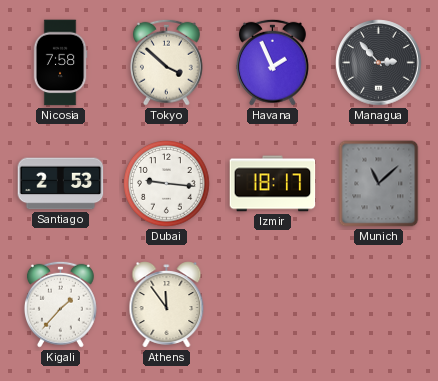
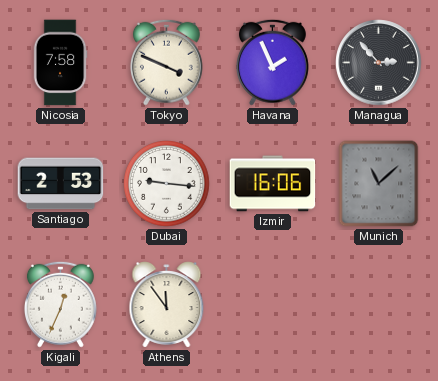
Tokyo: 3:52 -> 3:49 (166, 62)
Izmir: 18:17 -> 16:06 (273, 184)
Kigali: 1:37 -> 12:34 (60, 304)
